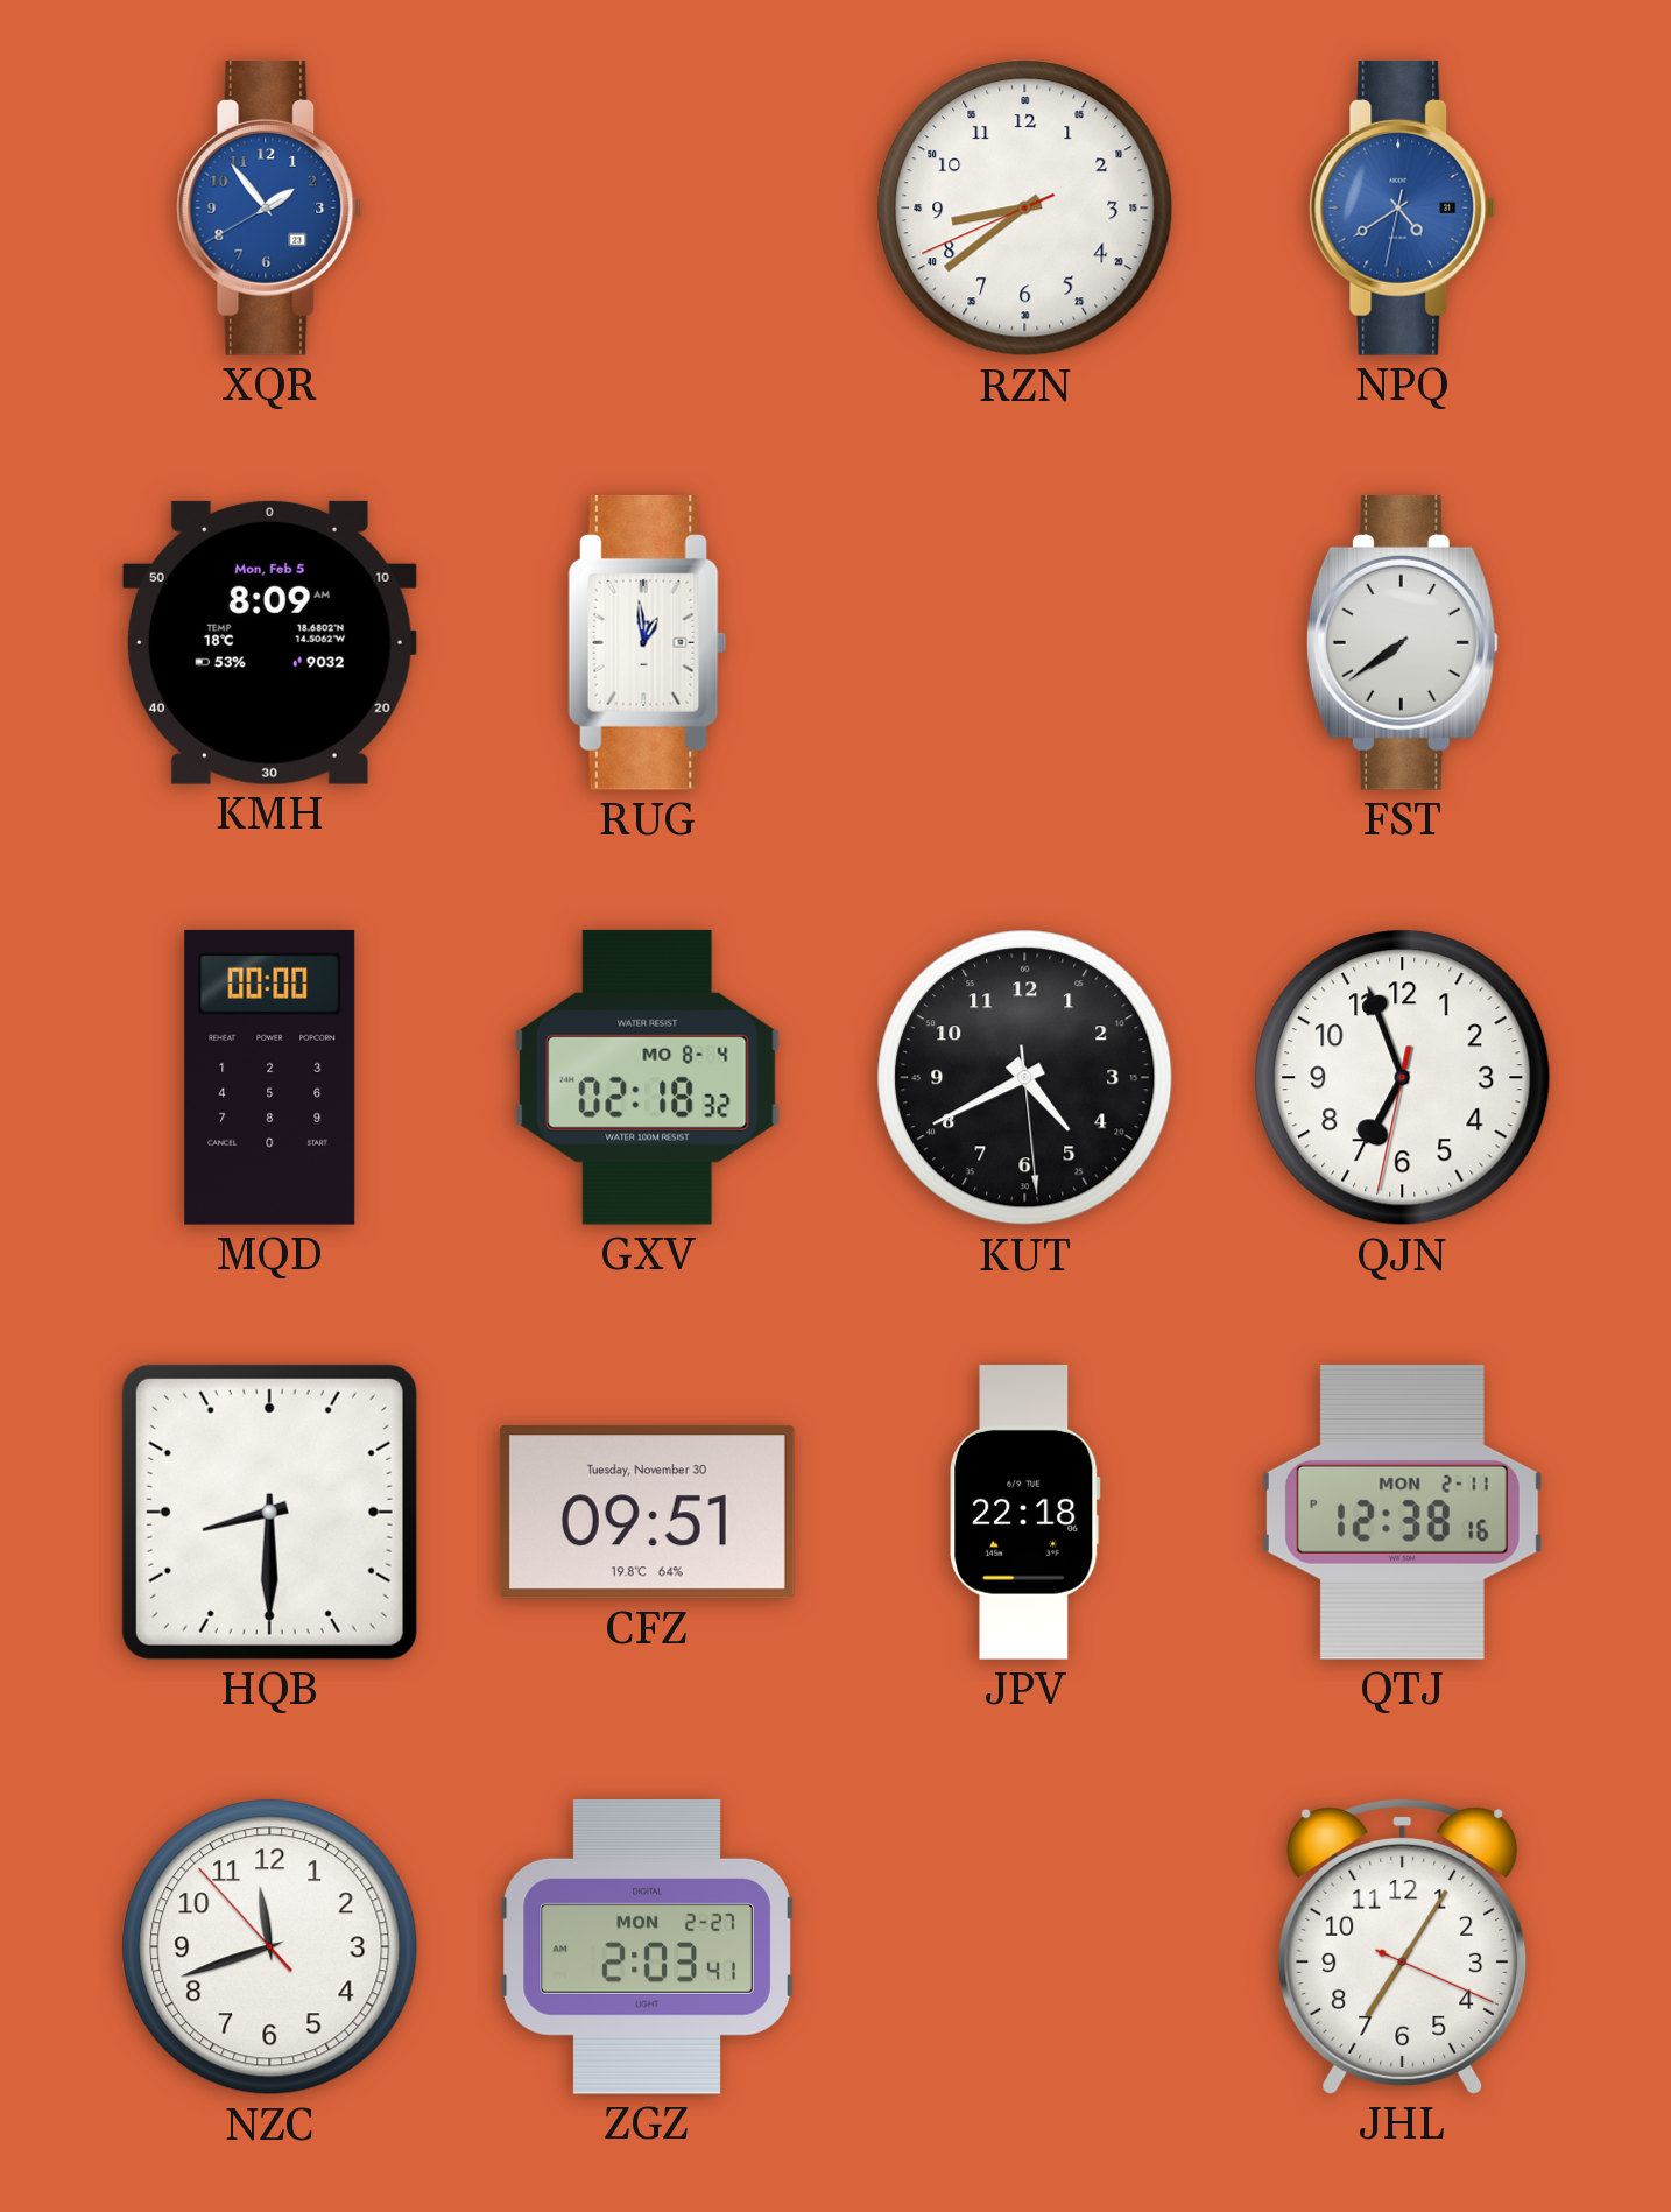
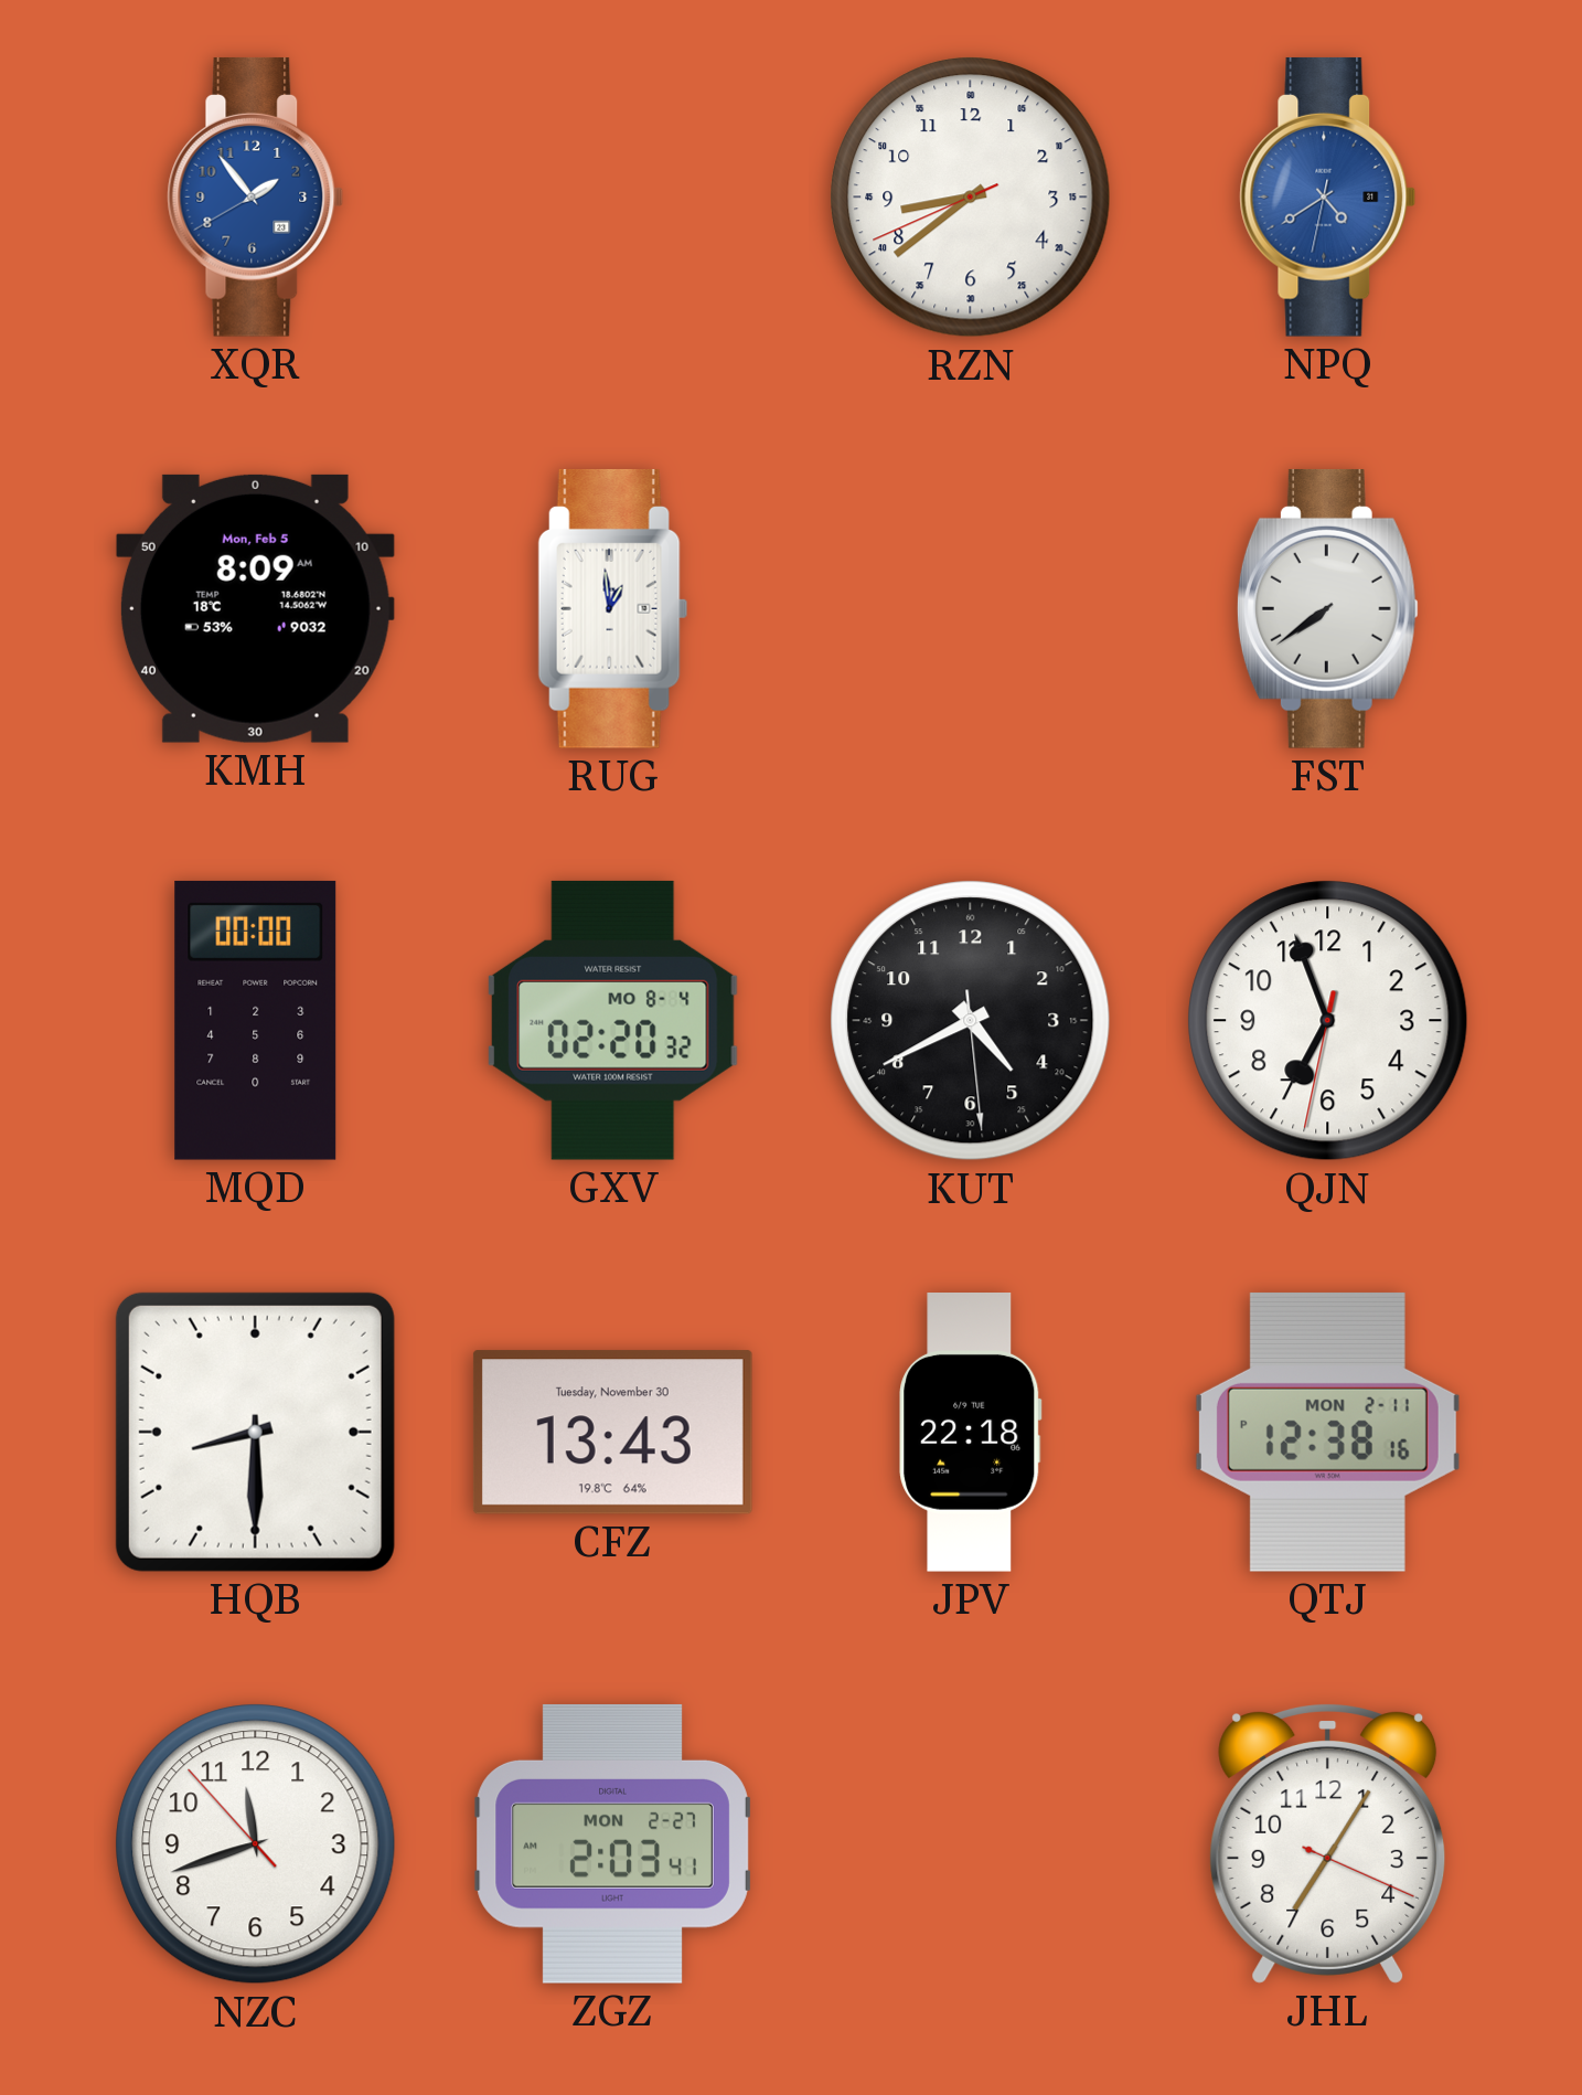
GXV: 02:18 -> 02:20 (613, 1020)
CFZ: 09:51 -> 13:43 (612, 1433)
